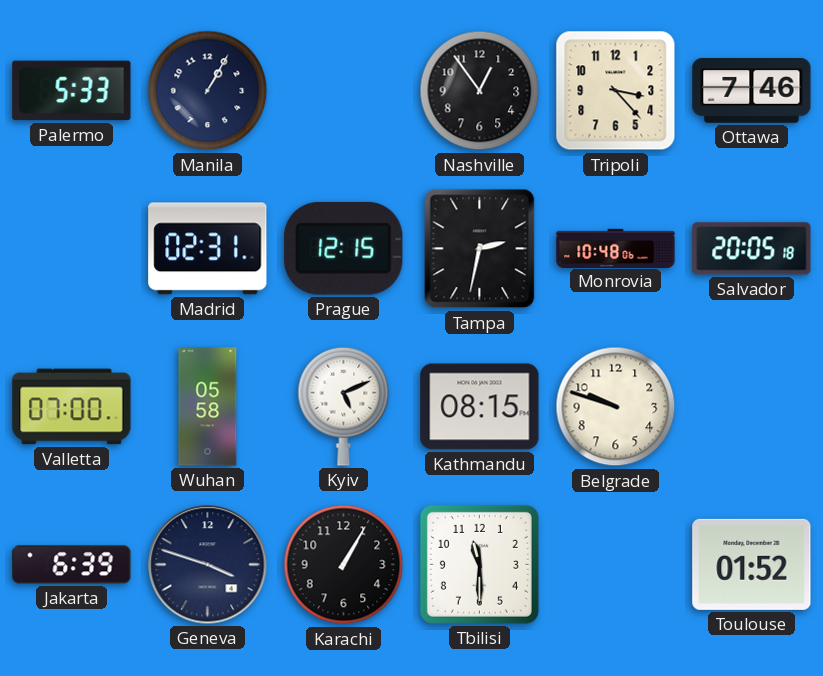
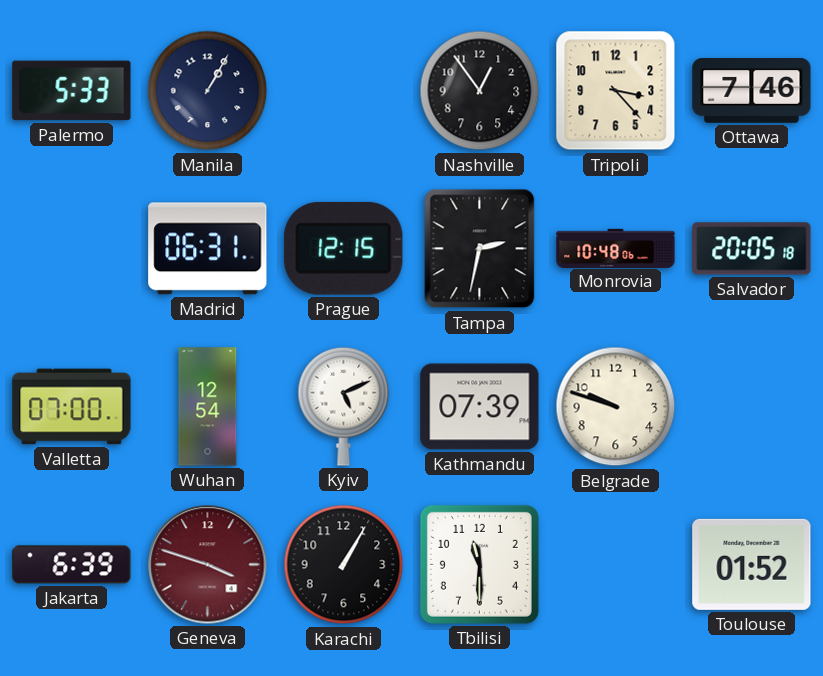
Madrid: 02:31 -> 06:31 (208, 249)
Wuhan: 05:58 -> 12:54 (208, 407)
Kathmandu: 08:15 -> 07:39 (480, 407)
Geneva dial: navy -> burgundy (208, 565)
